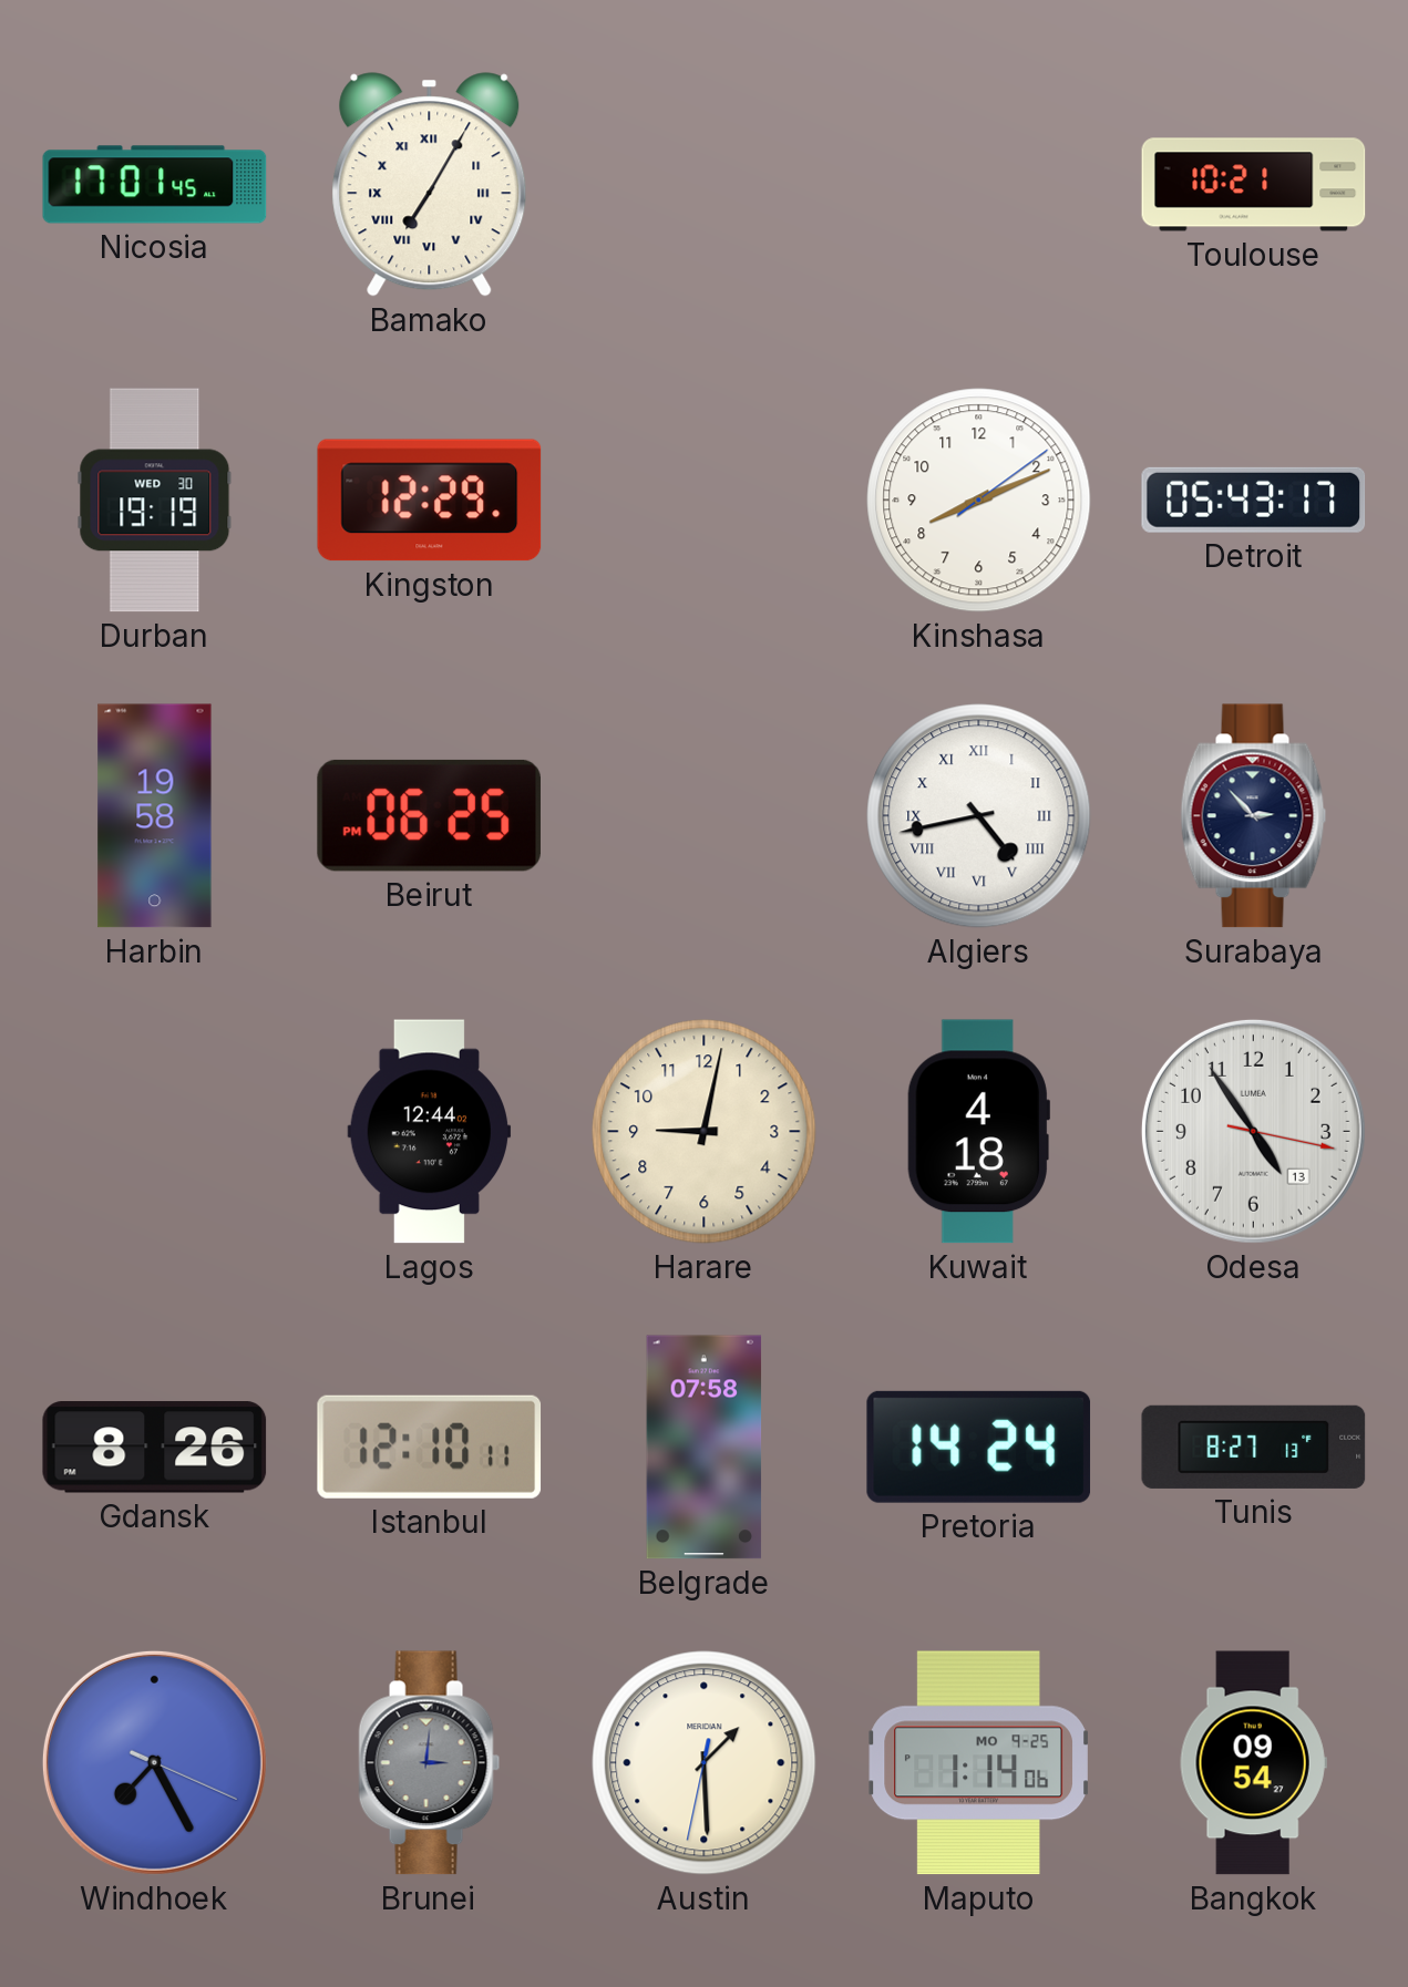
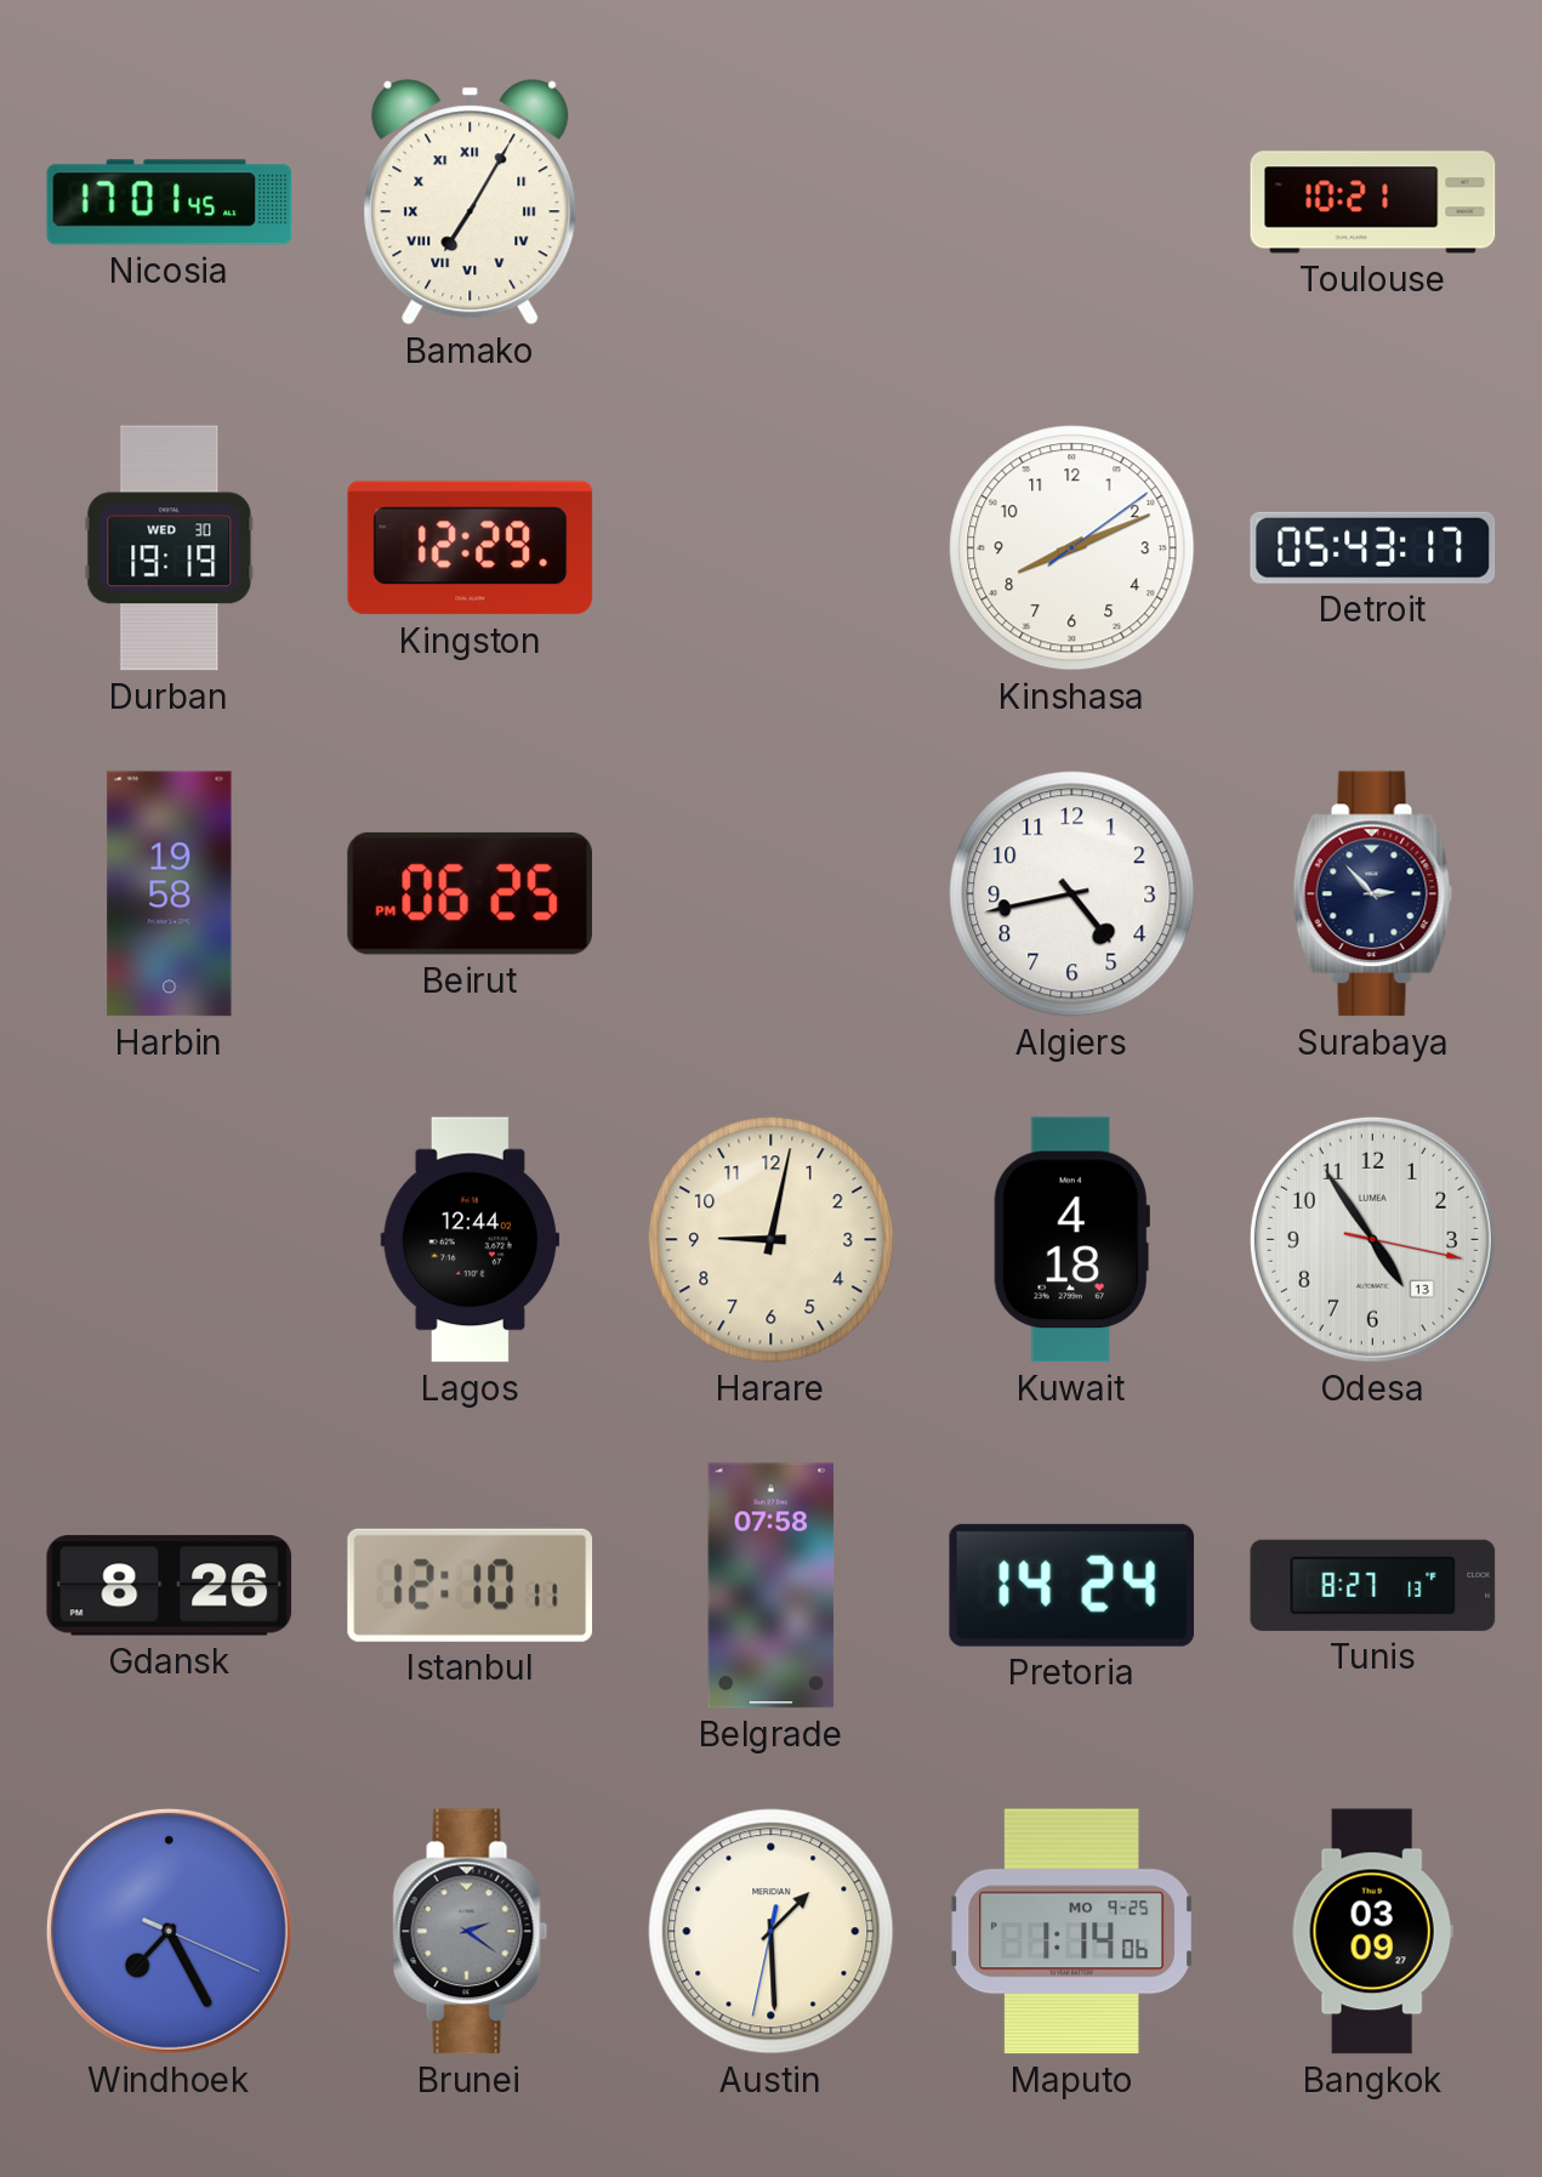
Algiers numerals: Roman -> Arabic (1072, 894)
Brunei: 3:01 -> 2:21 (471, 1932)
Bangkok: 09:54 -> 03:09 (1372, 1932)
